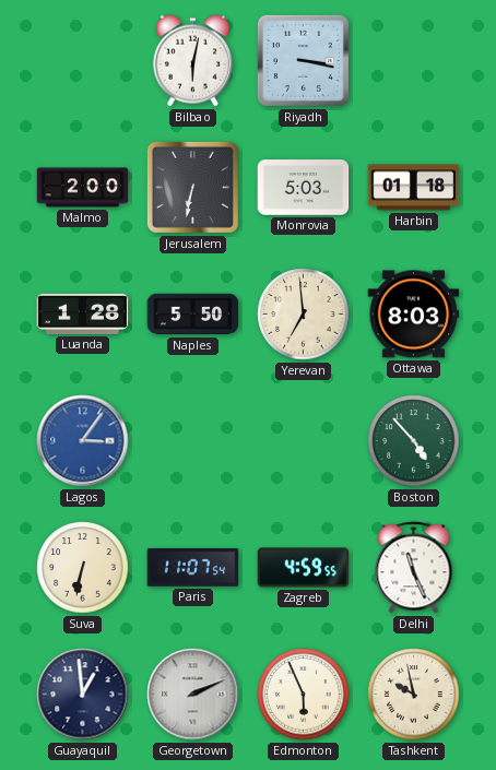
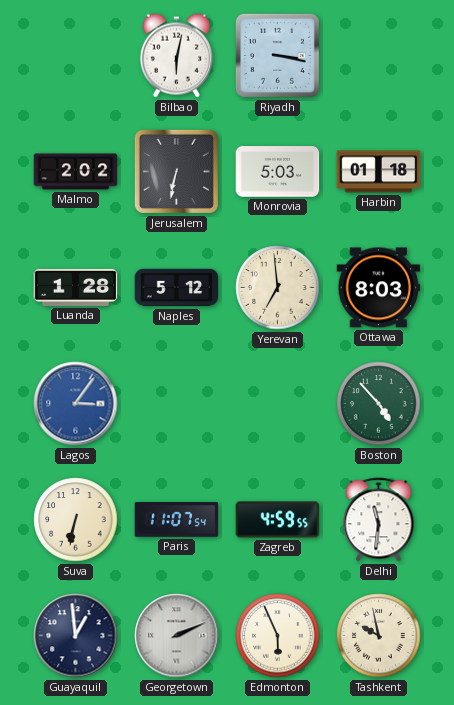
Malmo: 2:00 -> 2:02 (76, 172)
Naples: 5:50 -> 5:12 (177, 288)
Delhi: 11:26 -> 11:31 (379, 520)
